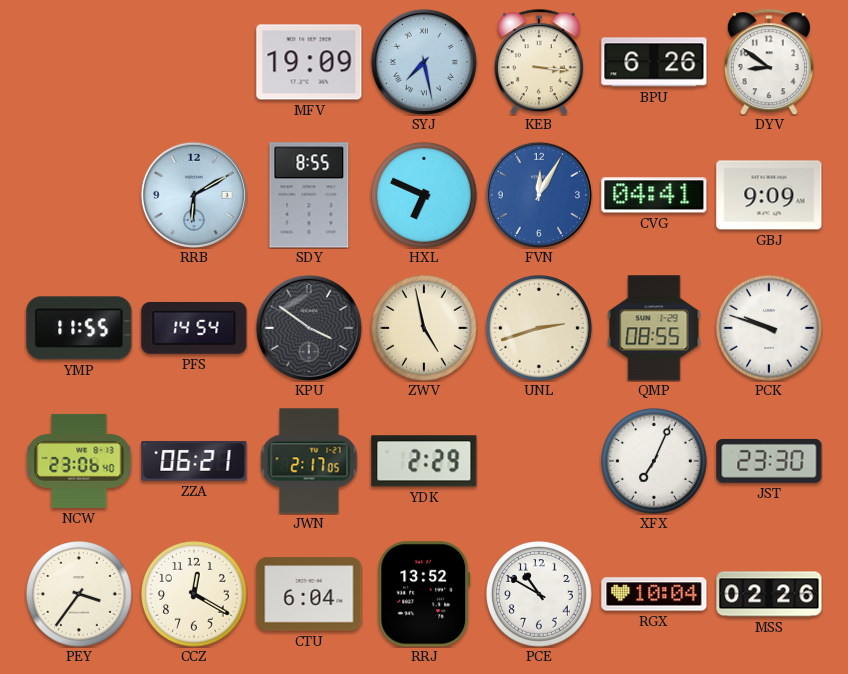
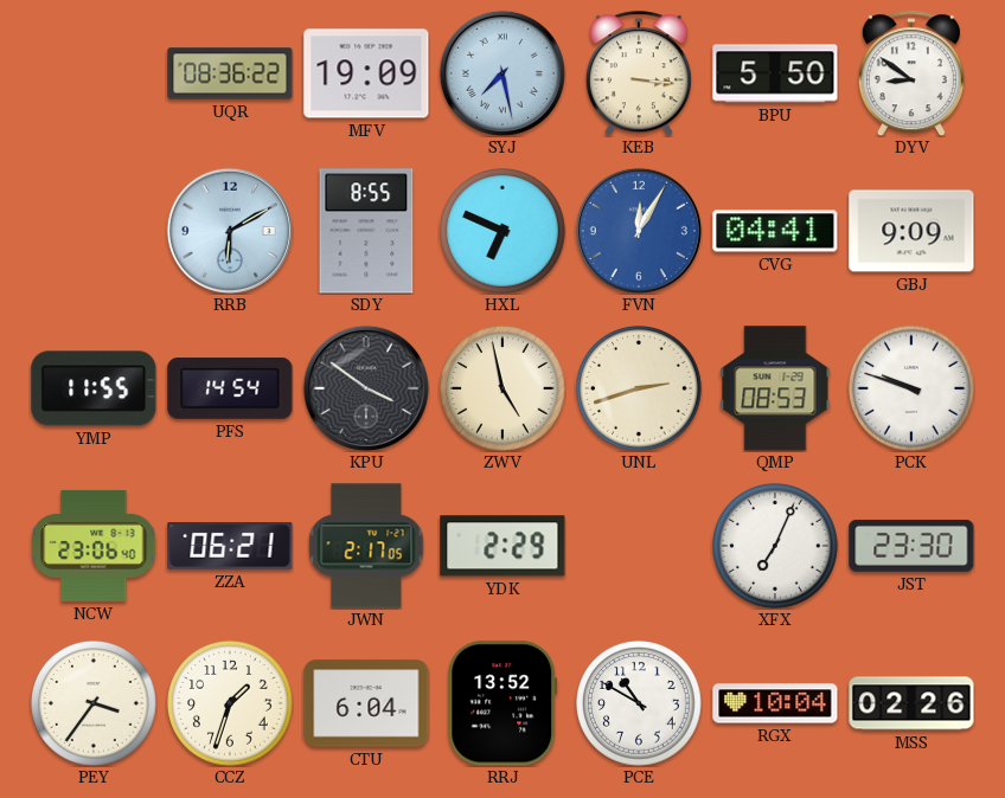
UQR: none -> 08:36 (230, 73)
BPU: 6:26 -> 5:50 (775, 73)
QMP: 08:55 -> 08:53 (775, 388)
CCZ: 12:20 -> 1:33 (231, 704)
